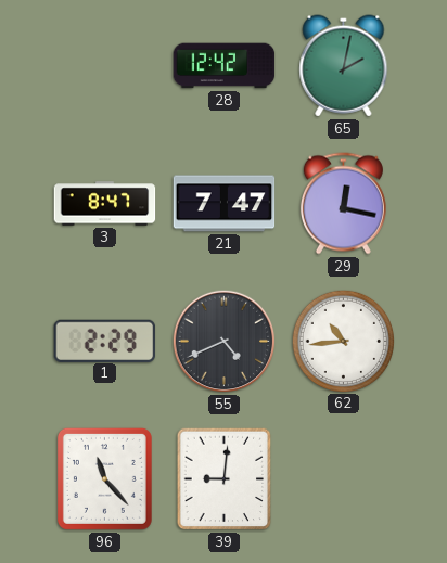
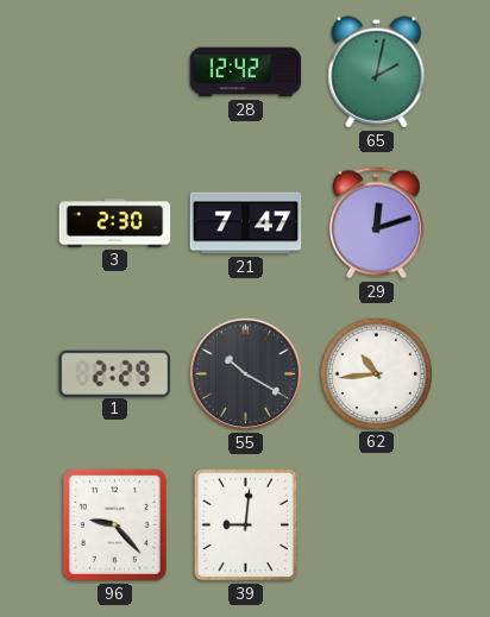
3: 8:47 -> 2:30 (115, 223)
29: 12:17 -> 12:12 (376, 223)
55: 4:41 -> 10:20 (246, 374)
96: 11:23 -> 9:23 (114, 524)
